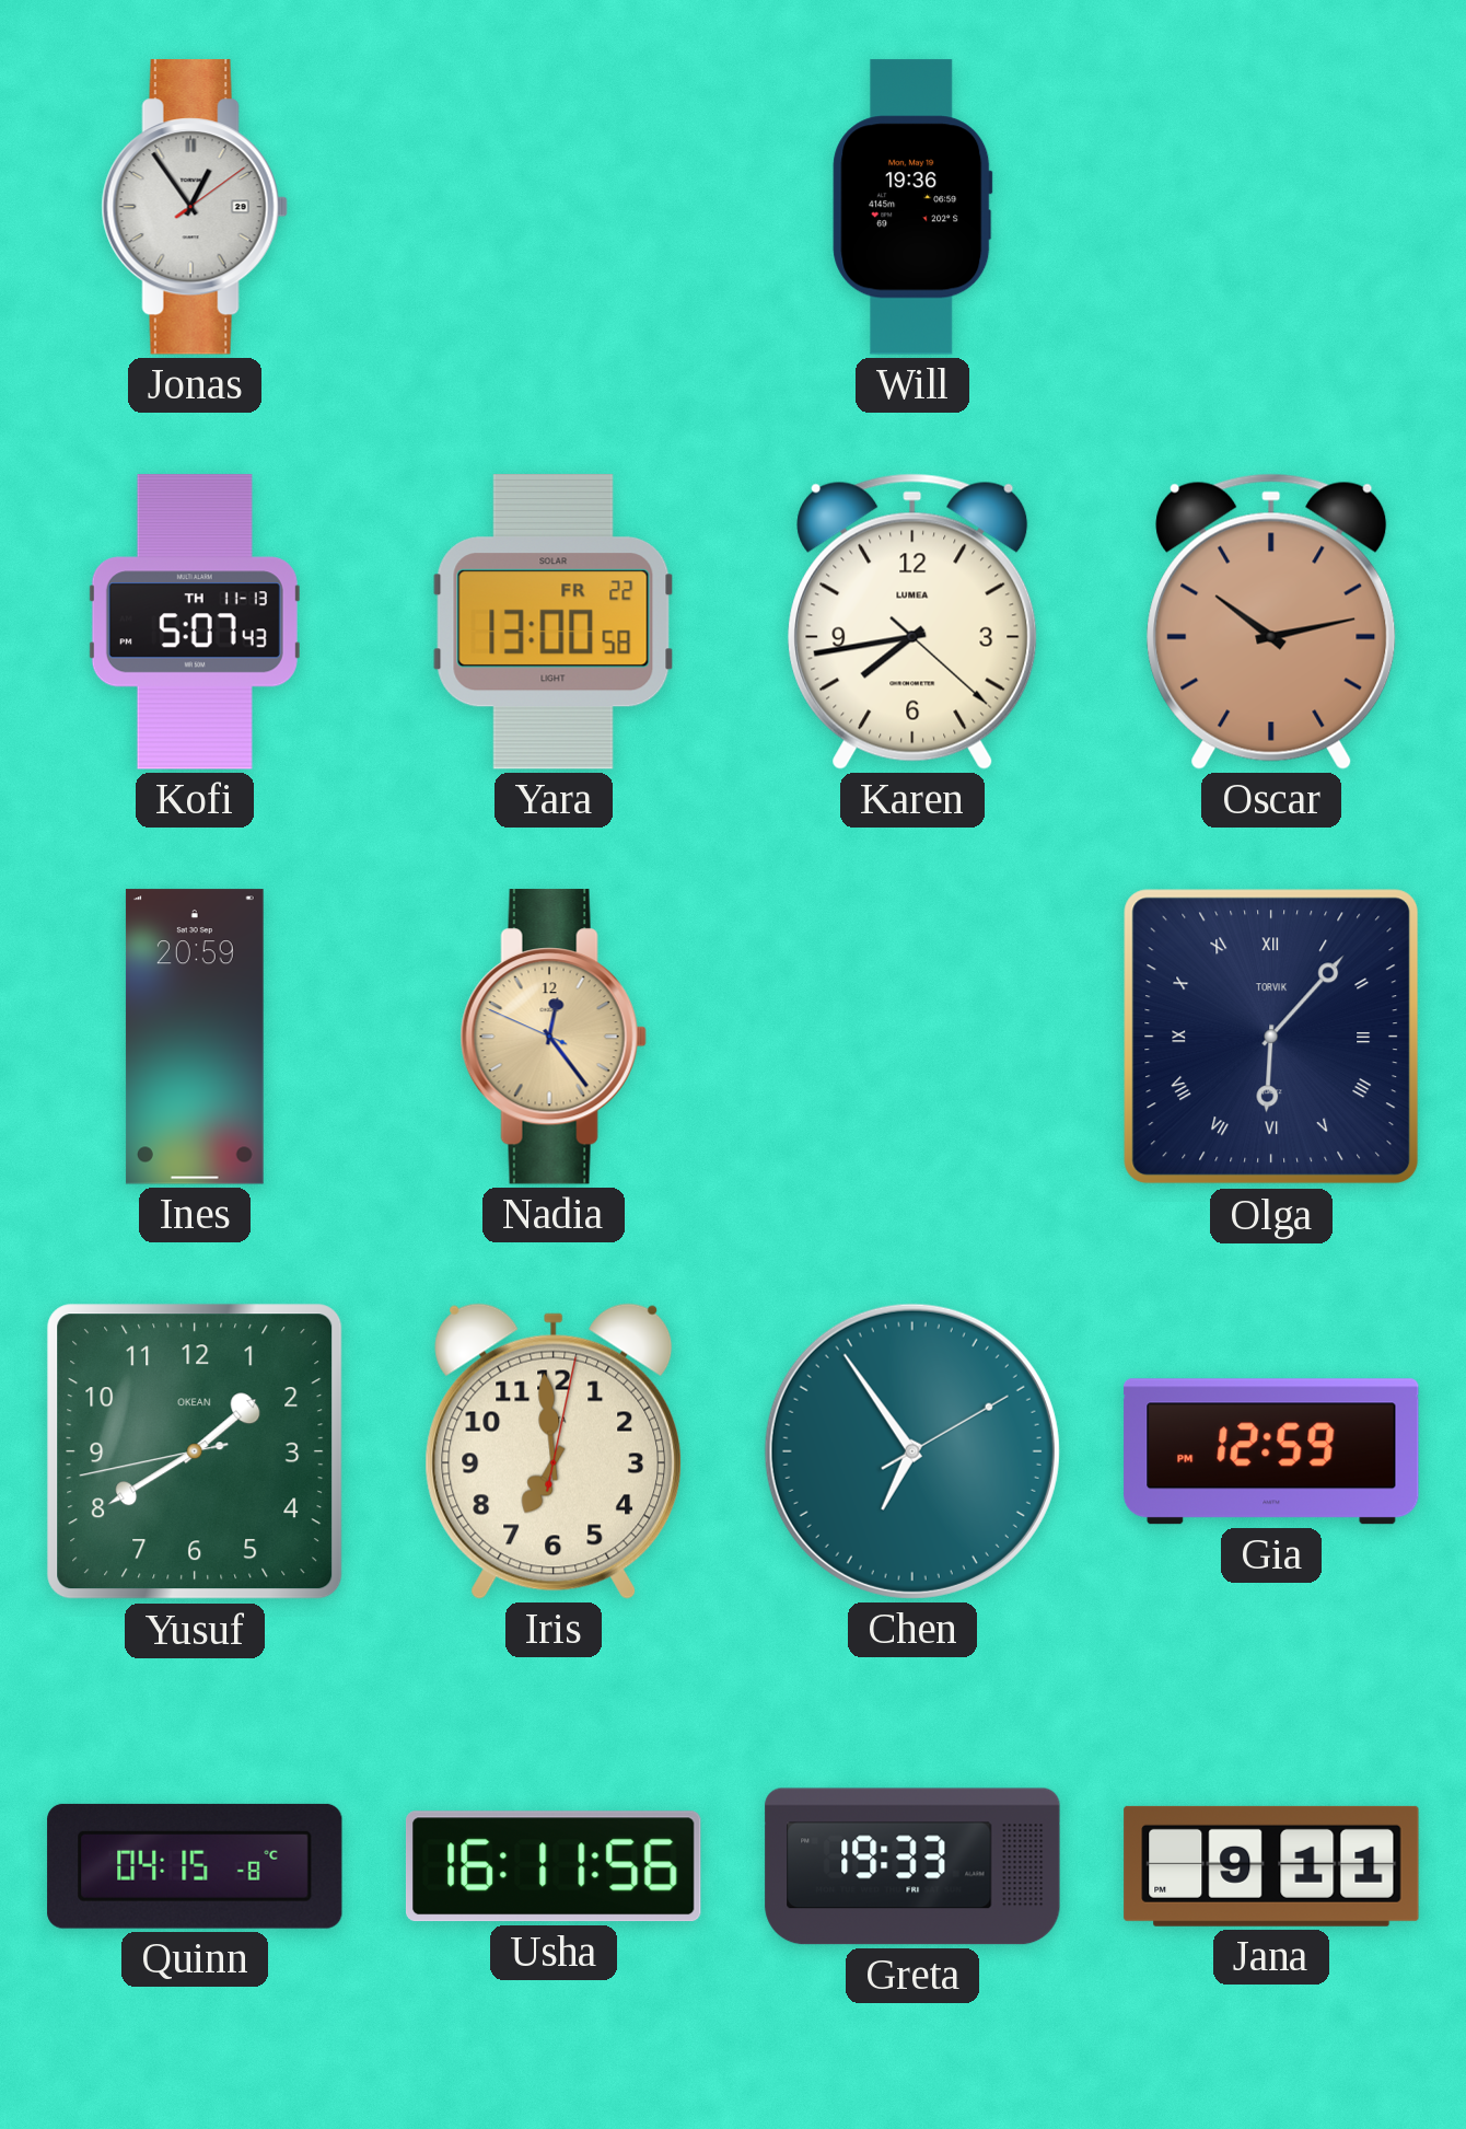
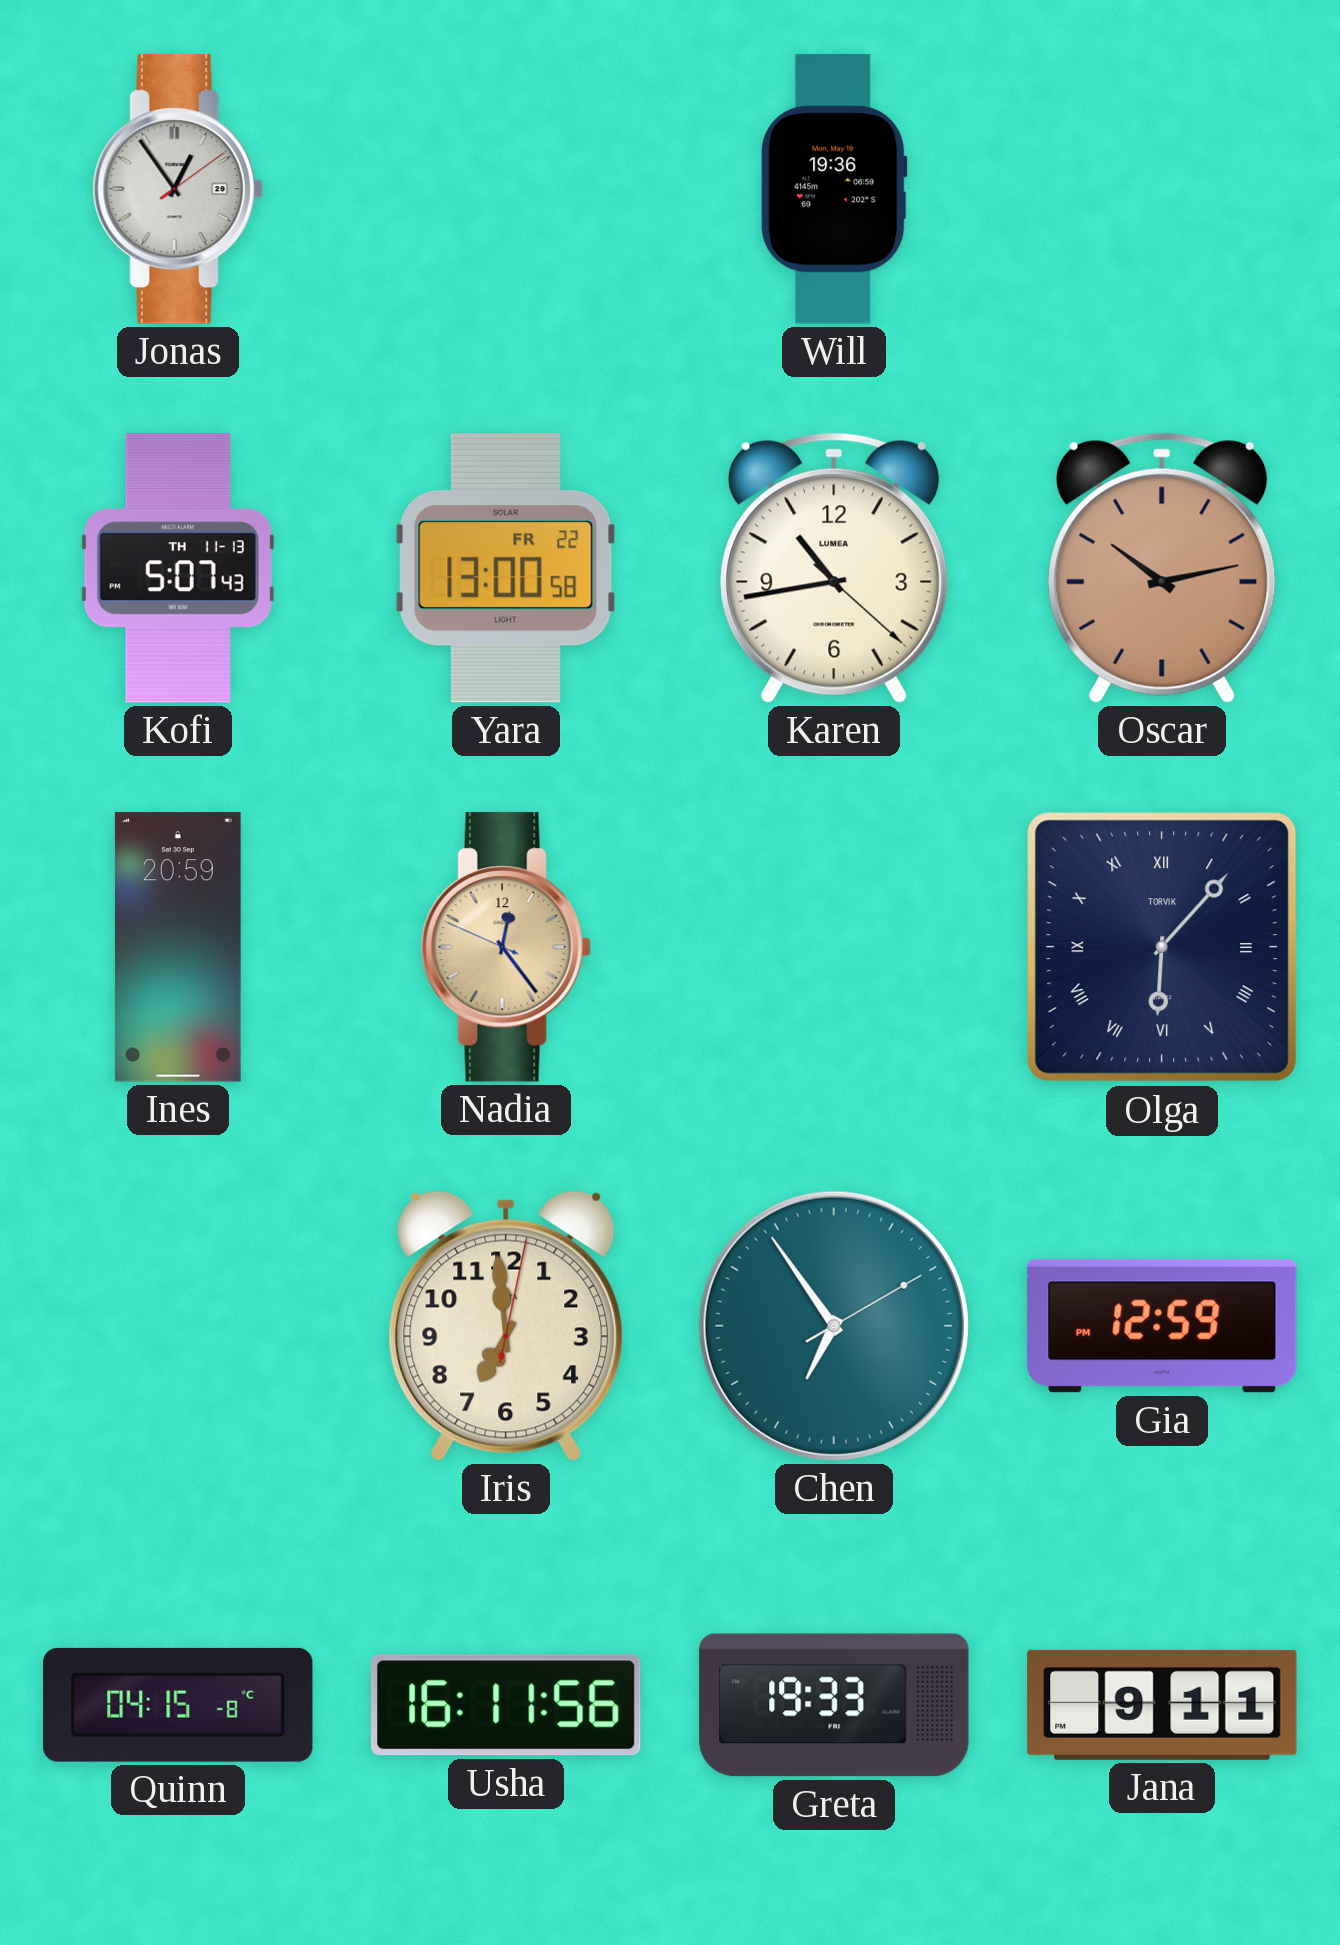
Karen: 7:43 -> 10:43 (834, 568)
Yusuf: 1:39 -> none (195, 1451)
